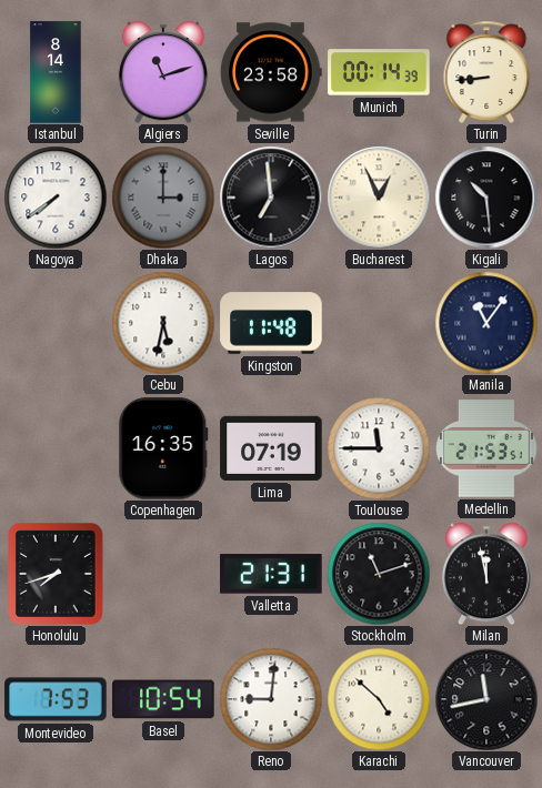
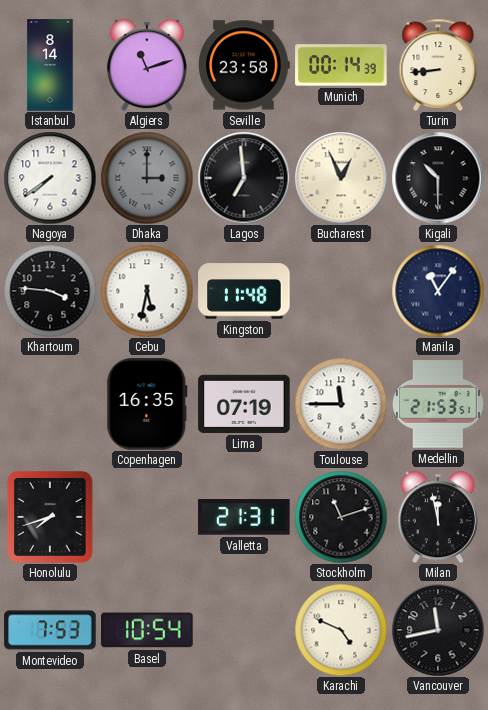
Kigali: 10:29 -> 10:30 (438, 178)
Khartoum: none -> 3:46 (50, 291)
Reno: 9:01 -> none (271, 699)
Karachi: 4:52 -> 4:49 (341, 630)
